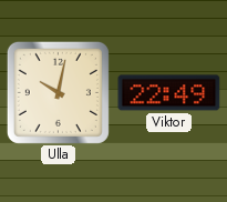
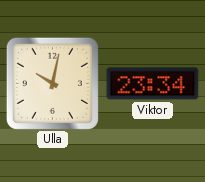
Viktor: 22:49 -> 23:34 (153, 84)
